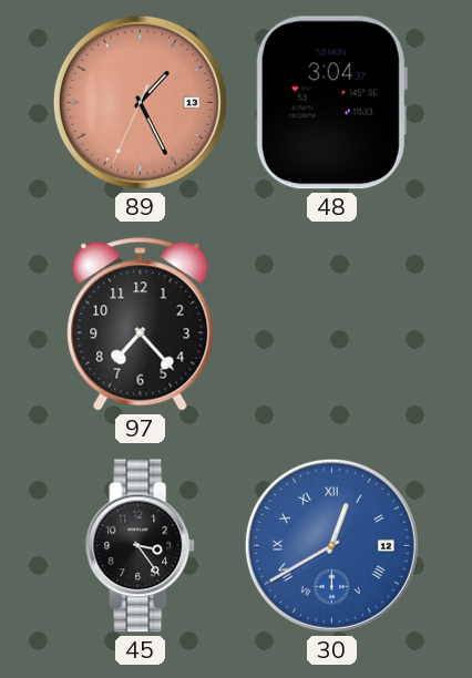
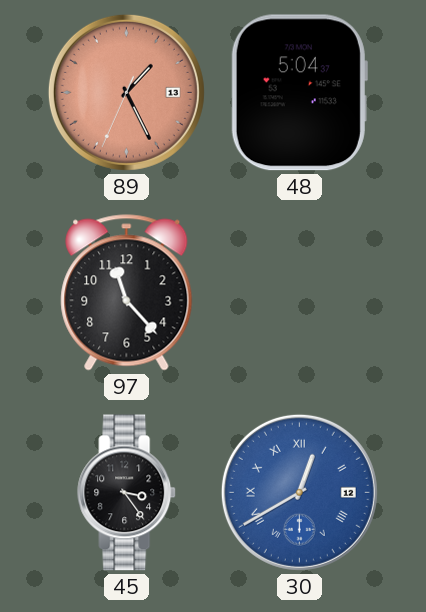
48: 3:04 -> 5:04 (299, 93)
97: 7:23 -> 11:23 (127, 293)
